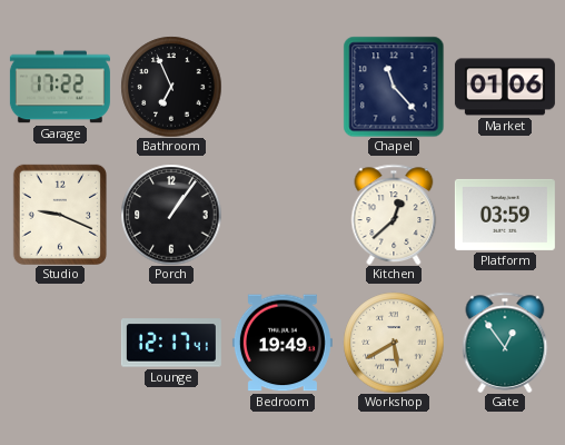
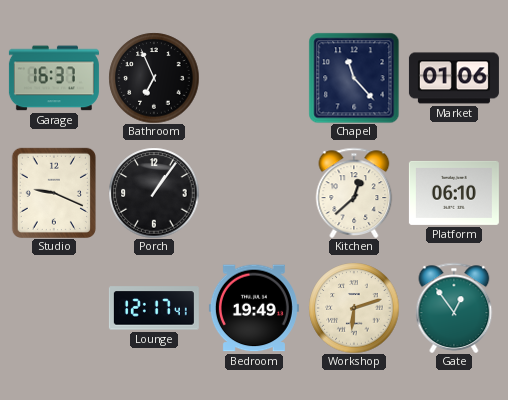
Garage: 17:22 -> 16:37 (54, 78)
Platform: 03:59 -> 06:10 (454, 193)
Workshop: 5:40 -> 6:12 (354, 308)
